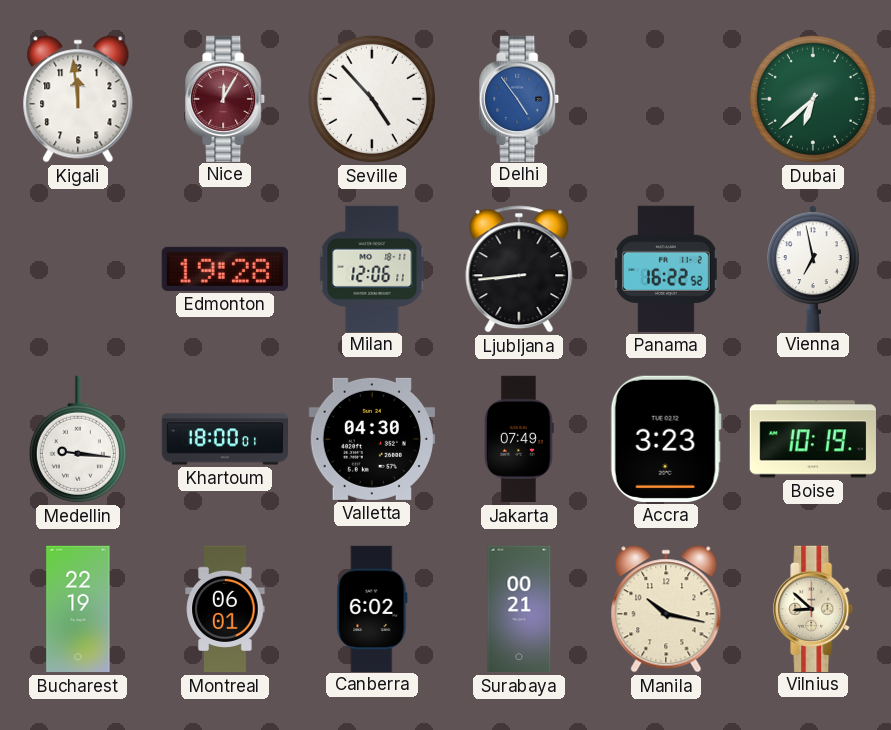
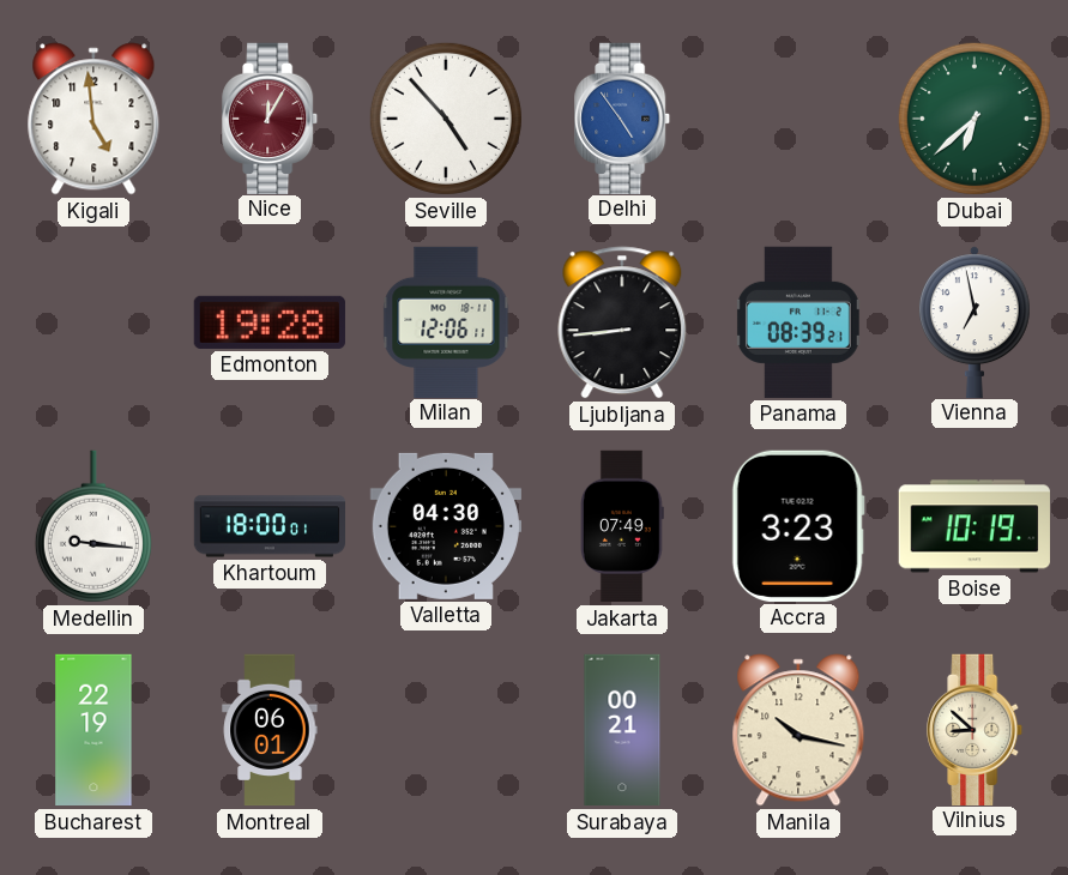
Kigali: 11:59 -> 4:59 (93, 119)
Panama: 16:22 -> 08:39 (798, 322)
Canberra: 6:02 -> none (372, 608)
